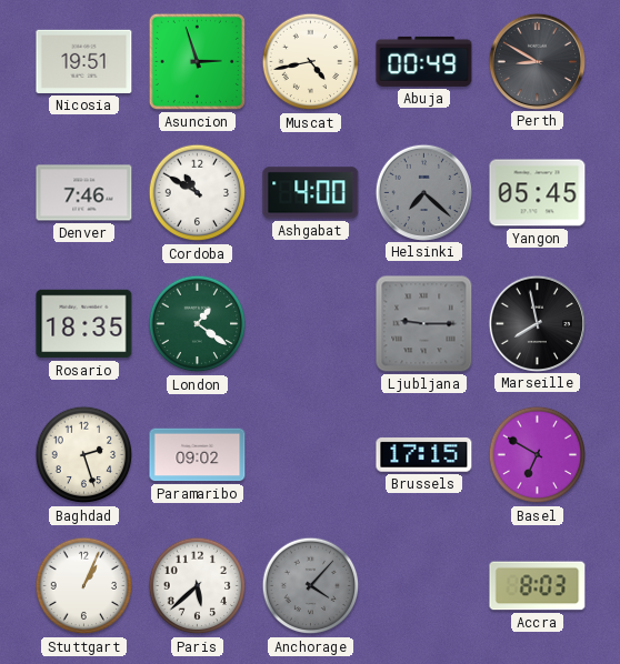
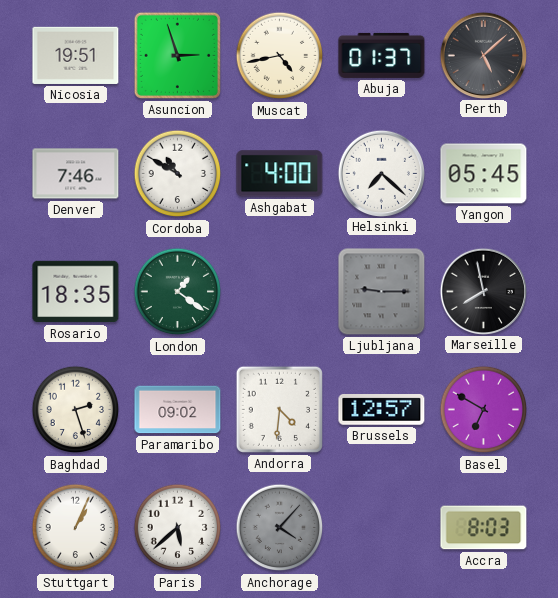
Abuja: 00:49 -> 01:37 (382, 55)
Perth: 8:50 -> 5:08 (483, 55)
Helsinki dial: grey -> white (381, 173)
Andorra: none -> 4:31 (279, 409)
Brussels: 17:15 -> 12:57 (382, 410)
